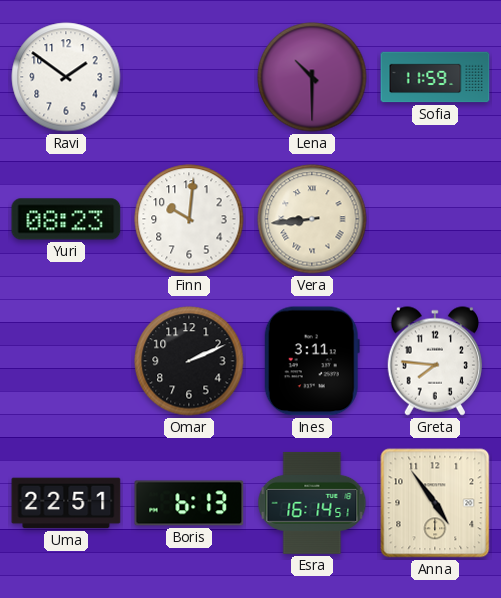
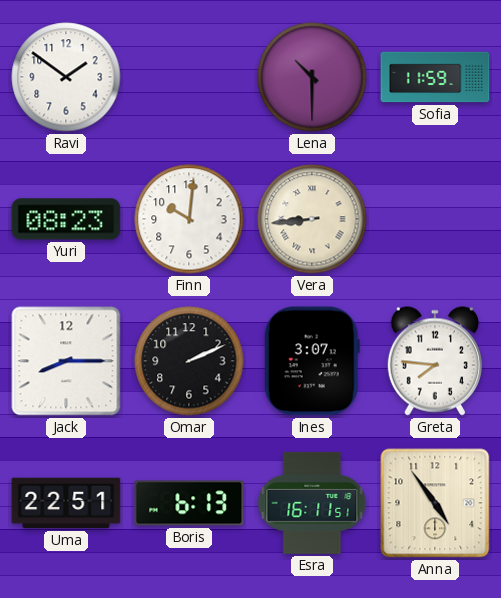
Jack: none -> 8:15 (66, 361)
Ines: 3:11 -> 3:07 (312, 361)
Esra: 16:14 -> 16:11 (312, 503)
